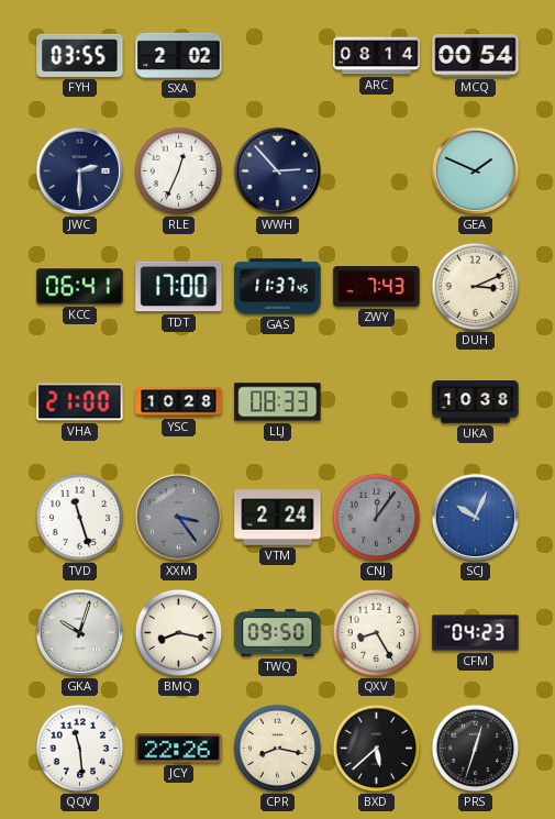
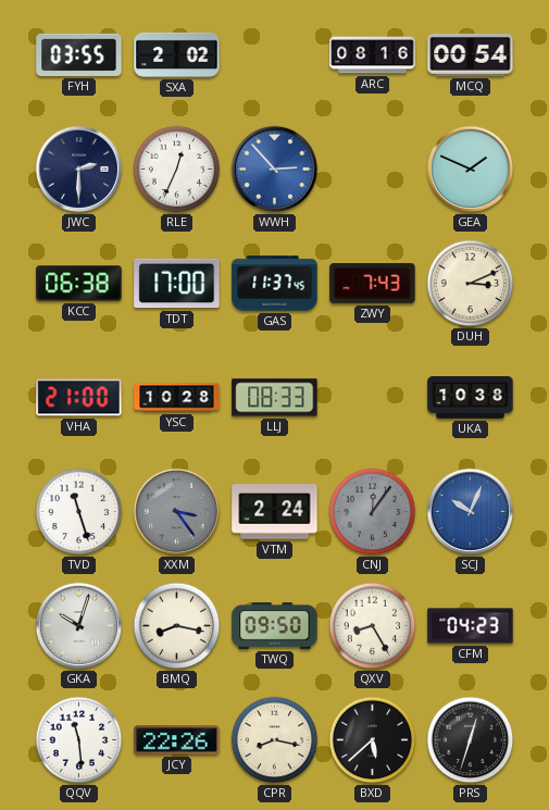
ARC: 08:14 -> 08:16 (373, 55)
WWH dial: navy -> blue (274, 169)
KCC: 06:41 -> 06:38 (79, 284)
